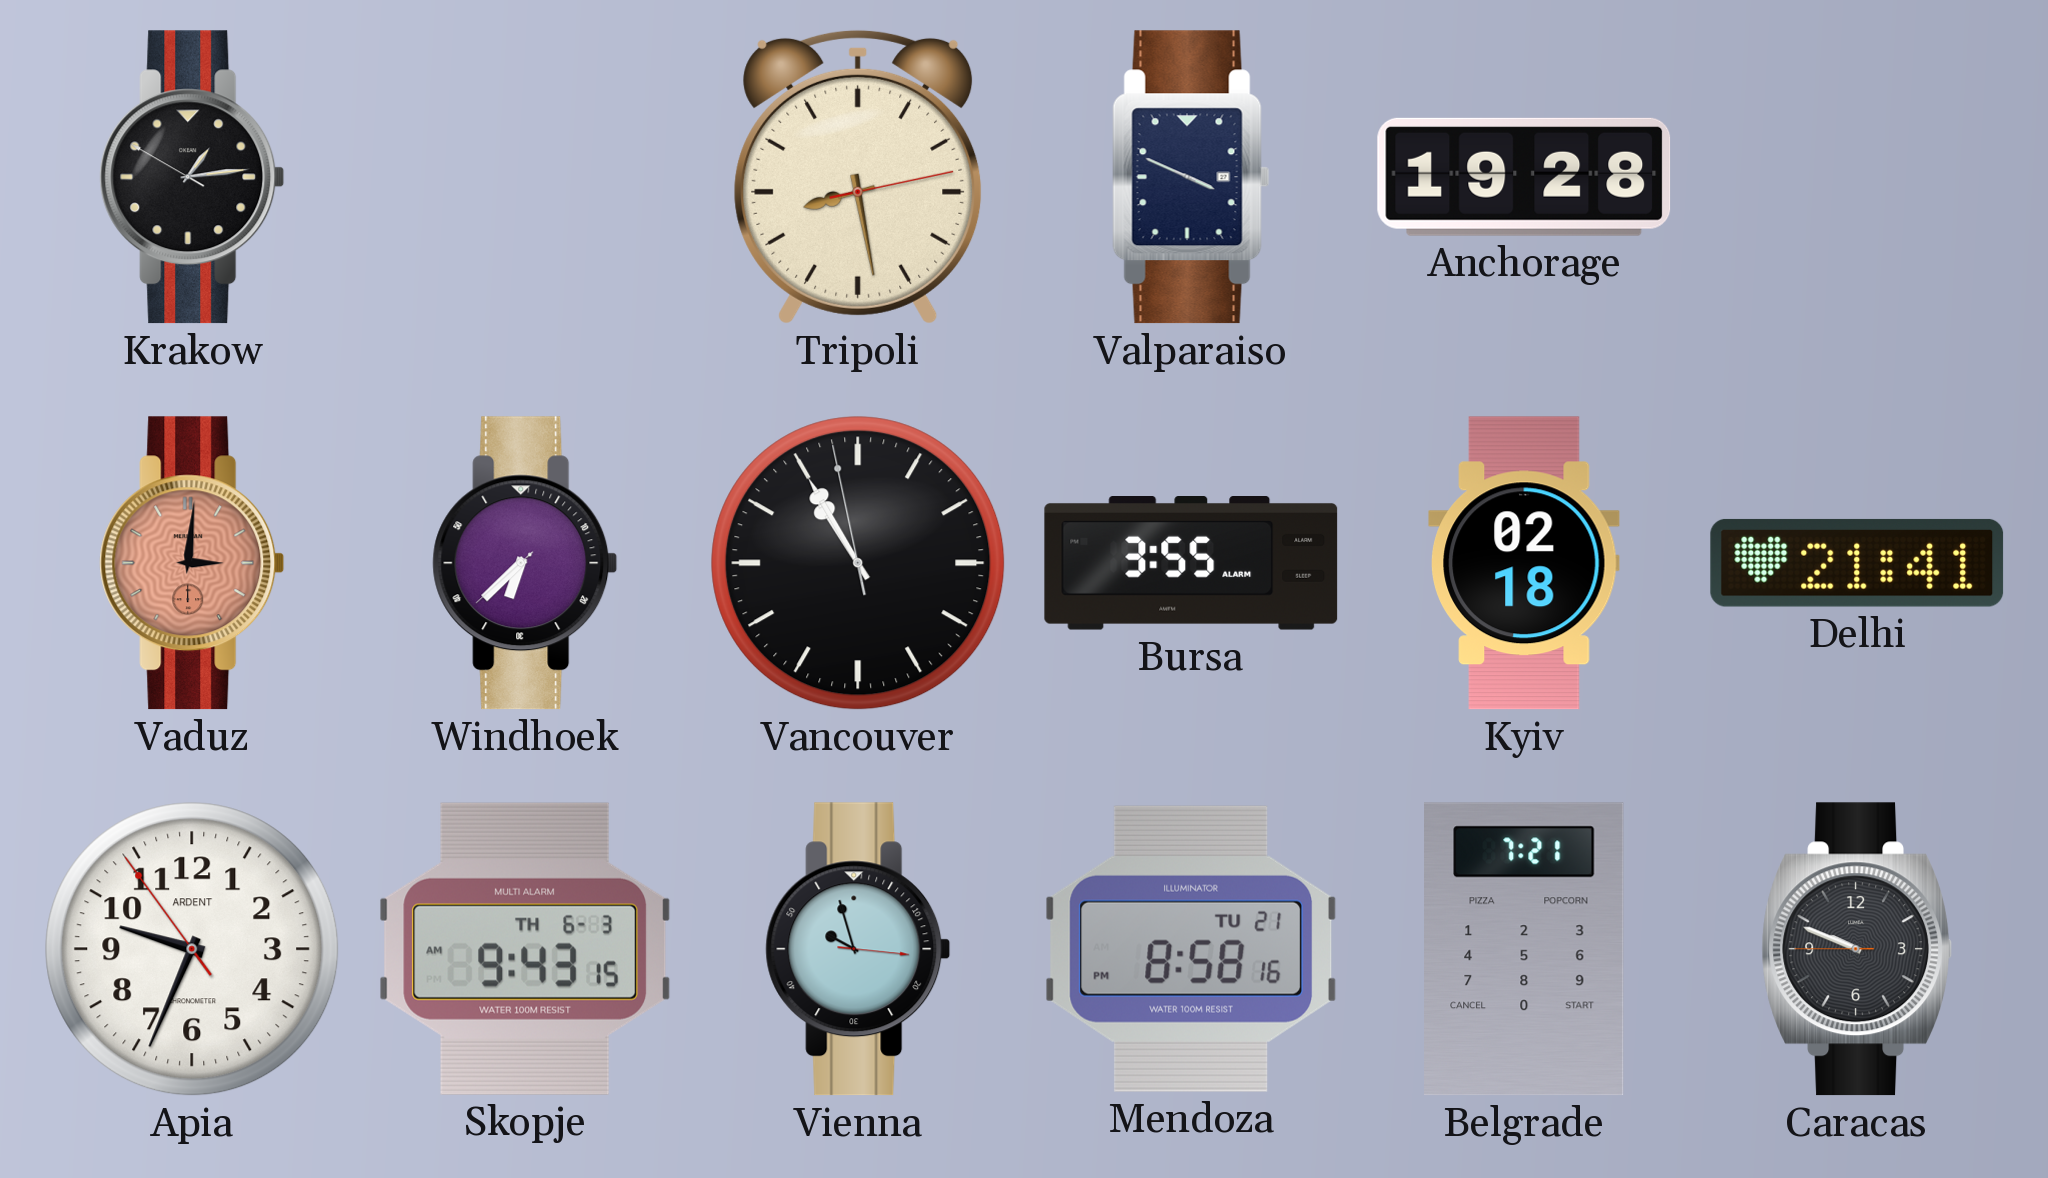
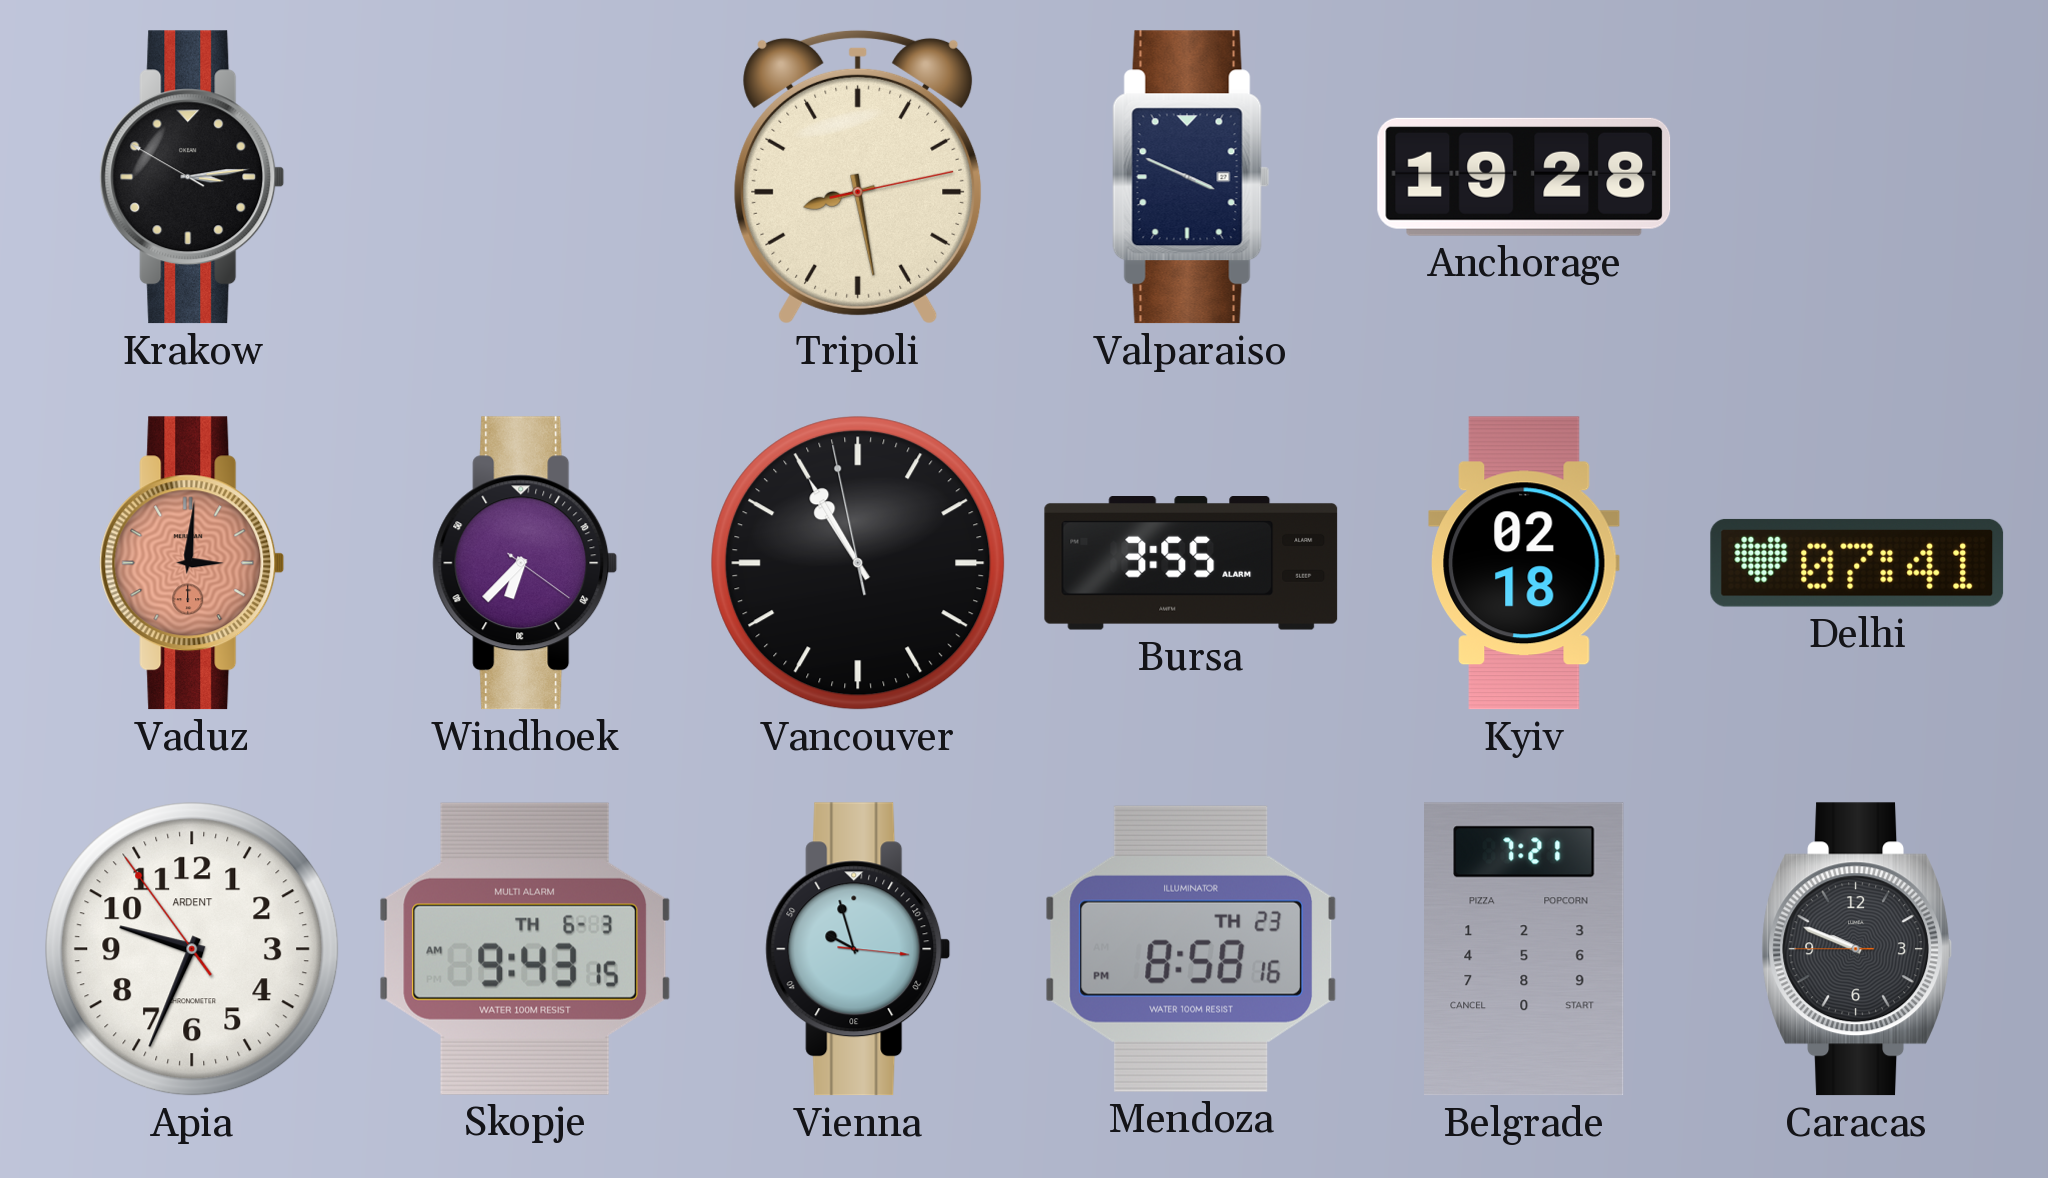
Krakow: 1:13 -> 3:13 (192, 177)
Windhoek: 6:37:38 -> 6:37:21 (525, 563)
Delhi: 21:41 -> 07:41 (1857, 563)
Mendoza date: TU 21 -> TH 23 (1190, 949)
